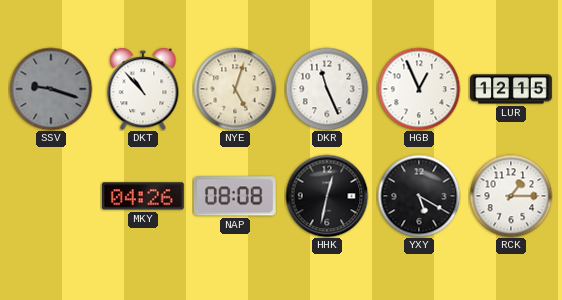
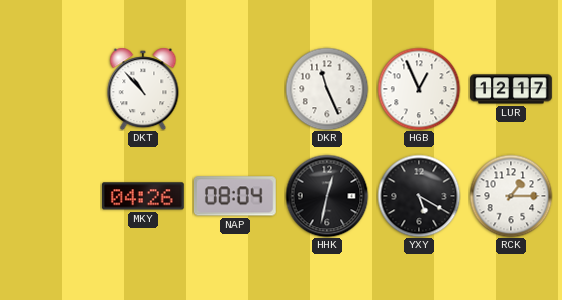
SSV: 9:18 -> none (51, 89)
NYE: 5:03 -> none (235, 89)
LUR: 12:15 -> 12:17 (511, 89)
NAP: 08:08 -> 08:04 (235, 196)
